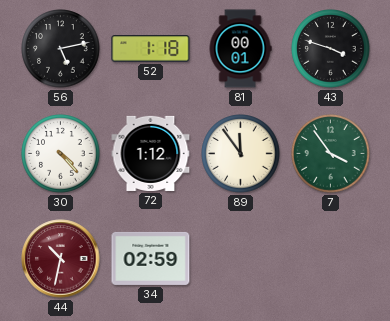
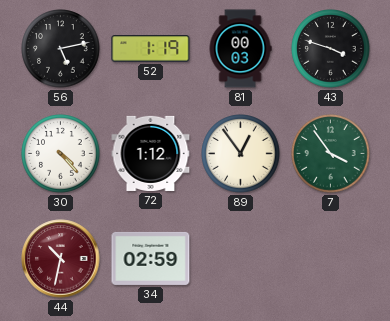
52: 1:18 -> 1:19 (151, 49)
81: 00:01 -> 00:03 (240, 49)
89: 11:54 -> 12:54 (241, 154)
